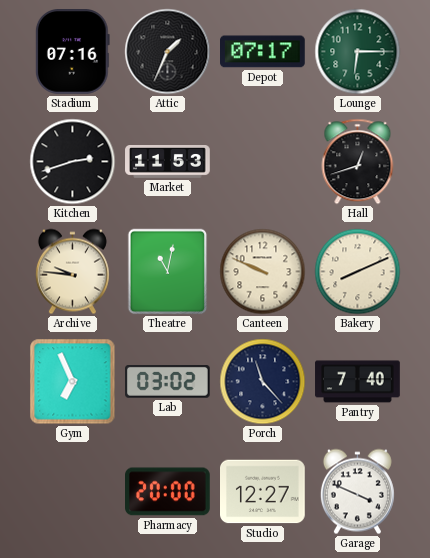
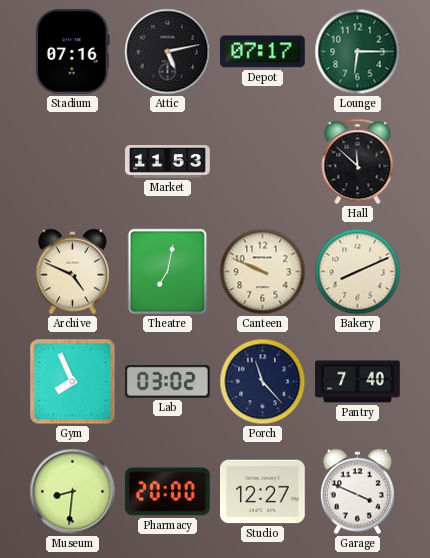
Attic: 1:34 -> 5:13 (168, 52)
Kitchen: 2:42 -> none (73, 162)
Hall: 12:42 -> 11:52 (358, 162)
Archive: 9:46 -> 4:49 (72, 272)
Theatre: 11:02 -> 7:02 (168, 272)
Gym: 6:56 -> 7:56 (73, 382)
Museum: none -> 8:31 (73, 492)
